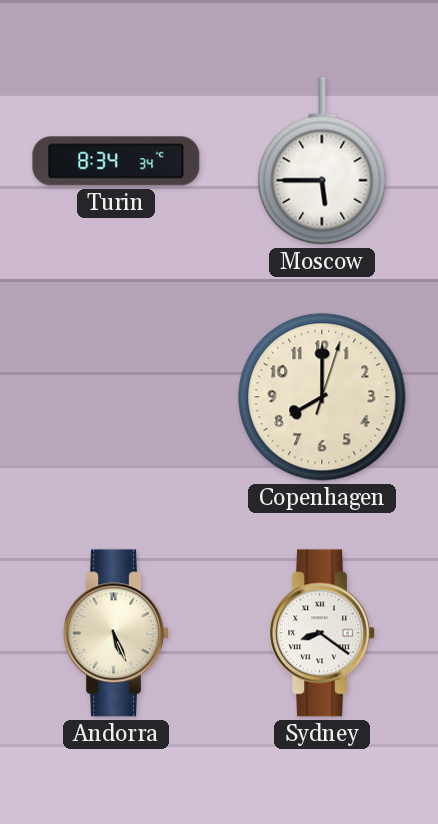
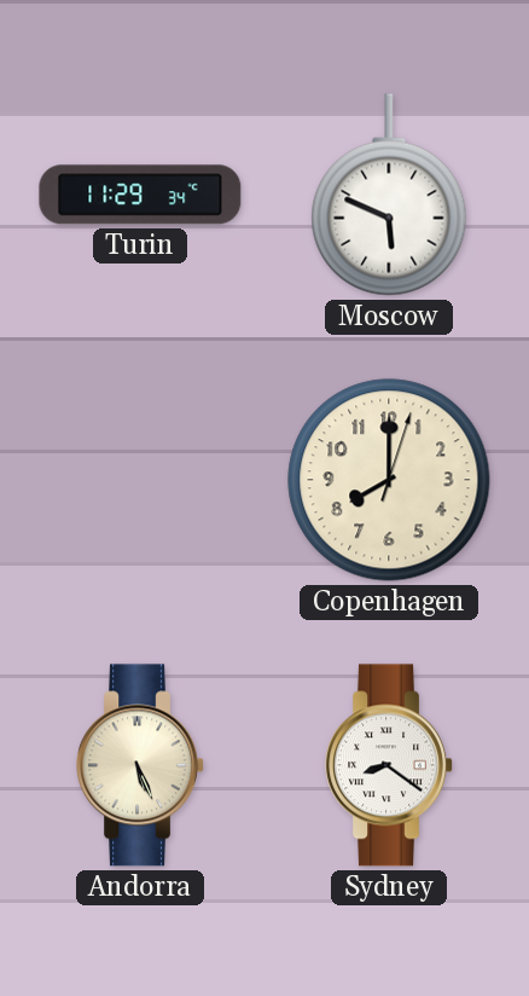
Turin: 8:34 -> 11:29 (140, 195)
Moscow: 5:45 -> 5:49 (389, 195)
